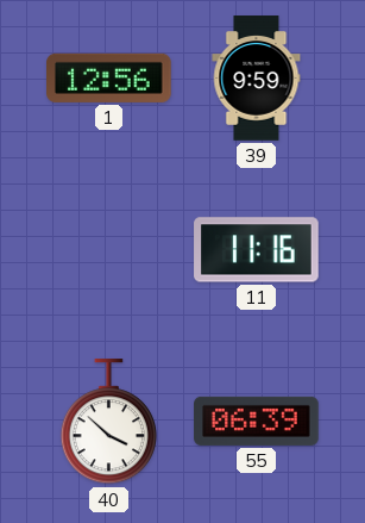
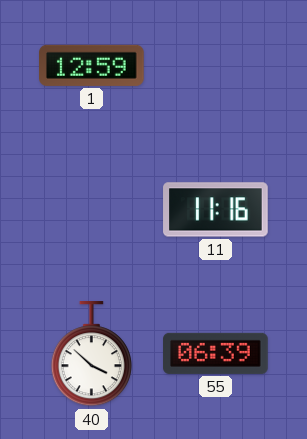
1: 12:56 -> 12:59 (92, 65)
39: 9:59 -> none (257, 79)
